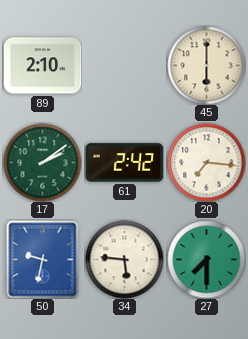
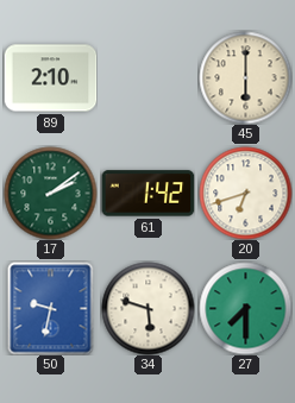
61: 2:42 -> 1:42 (147, 194)
20: 7:16 -> 6:42 (245, 193)
34: 5:46 -> 5:48 (147, 308)
